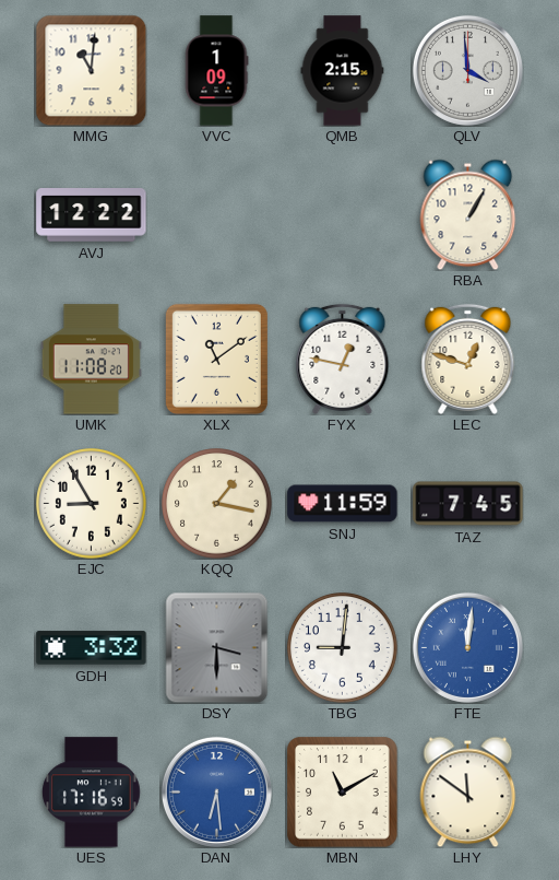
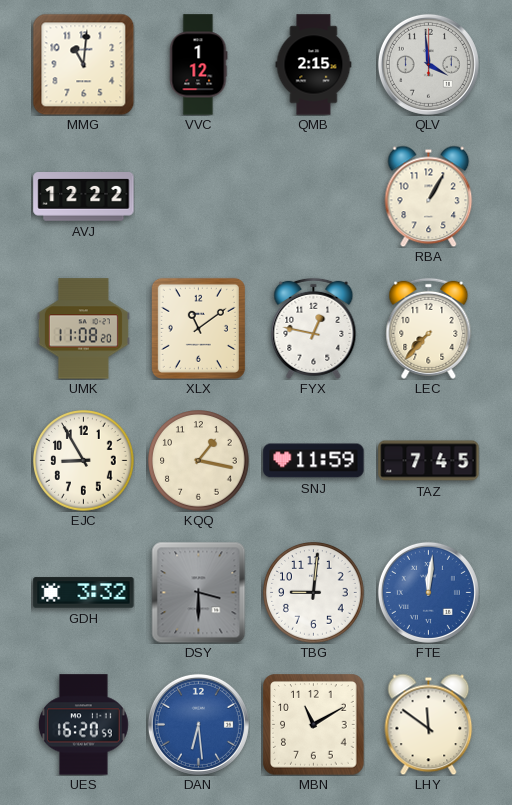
VVC: 1:09 -> 1:12 (198, 65)
LEC: 12:48 -> 7:37 (429, 328)
UES: 17:16 -> 16:20 (83, 725)
